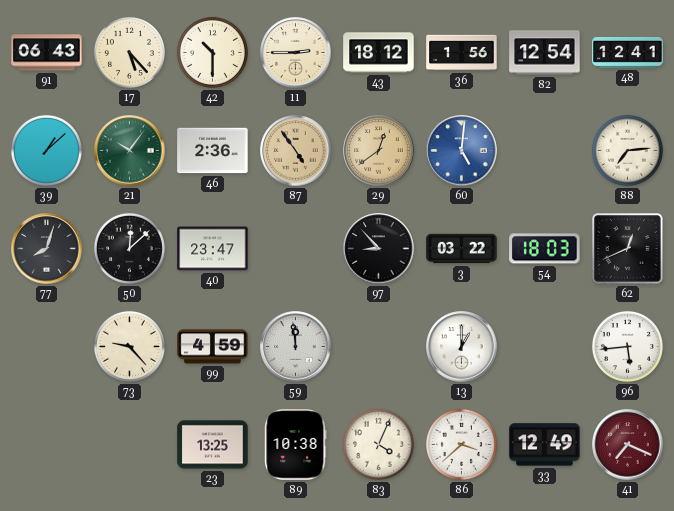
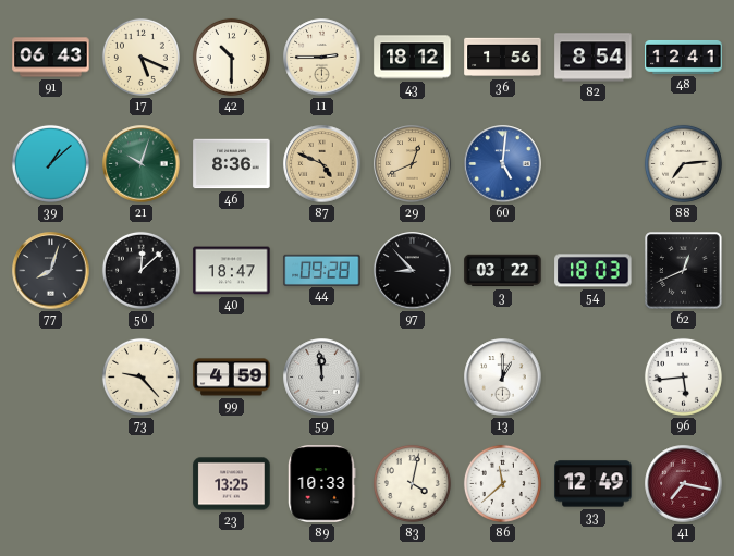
17: 5:23 -> 5:19 (140, 57)
82: 12:54 -> 8:54 (594, 58)
21: 10:06 -> 10:03 (142, 164)
46: 2:36 -> 8:36 (232, 164)
87: 4:54 -> 4:49 (322, 164)
29: 12:39 -> 12:41 (413, 164)
40: 23:47 -> 18:47 (232, 271)
44: none -> 09:28 (322, 270)
89: 10:38 -> 10:33 (322, 484)
83: 4:04 -> 4:02 (412, 483)
86: 3:38 -> 11:38 (502, 483)
41: 7:19 -> 7:17 (684, 484)
